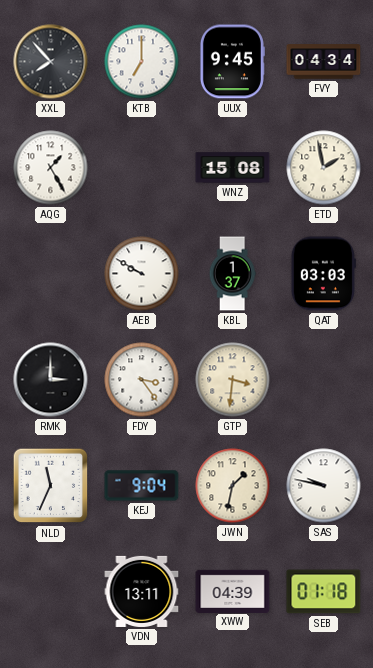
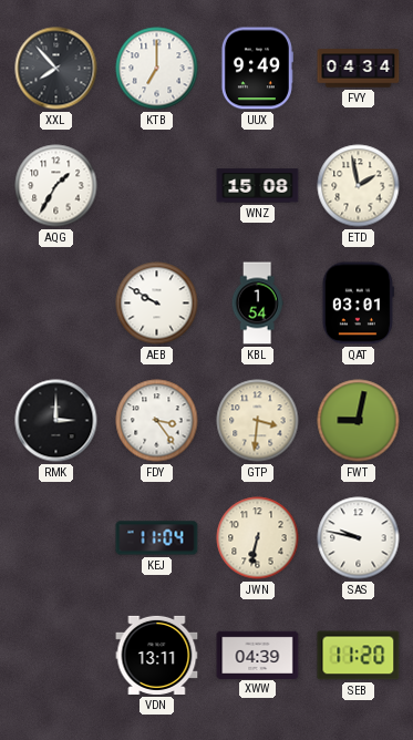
UUX: 9:45 -> 9:49 (257, 69)
AQG: 1:25 -> 1:35 (56, 186)
KBL: 1:37 -> 1:54 (257, 304)
QAT: 03:03 -> 03:01 (358, 304)
FWT: none -> 9:02 (359, 421)
NLD: 11:34 -> none (51, 486)
KEJ: 9:04 -> 11:04 (157, 538)
JWN: 1:32 -> 6:32 (258, 538)
SEB: 01:18 -> 11:20 (359, 656)
